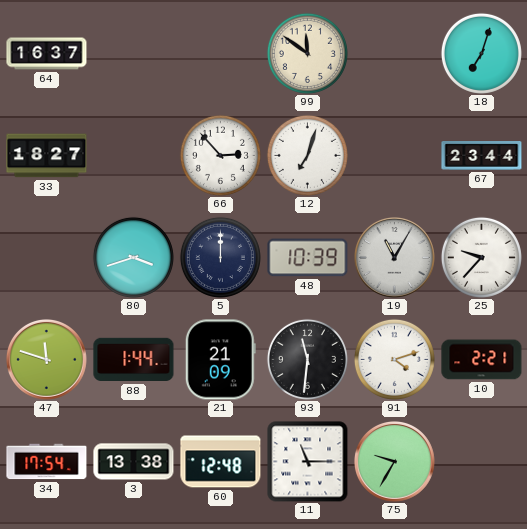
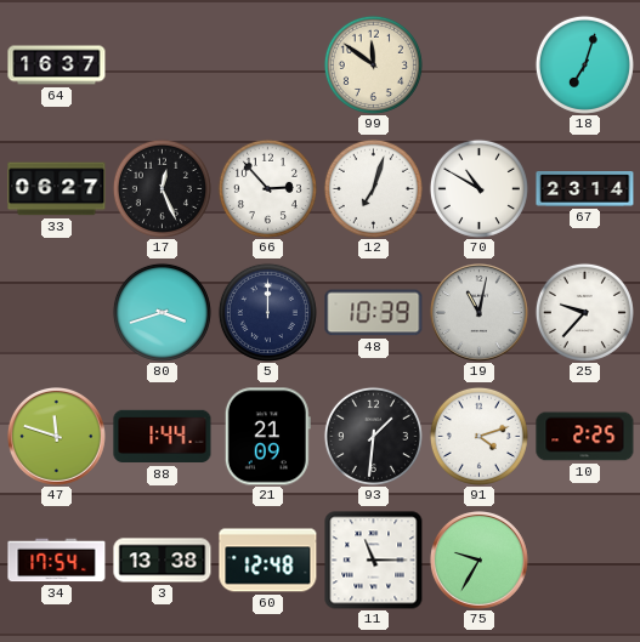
33: 18:27 -> 06:27 (57, 189)
17: none -> 12:26 (162, 188)
70: none -> 10:50 (478, 188)
67: 23:44 -> 23:14 (585, 189)
19: 11:05 -> 11:02 (480, 313)
93: 11:31 -> 1:31 (373, 436)
10: 2:21 -> 2:25 (585, 437)
